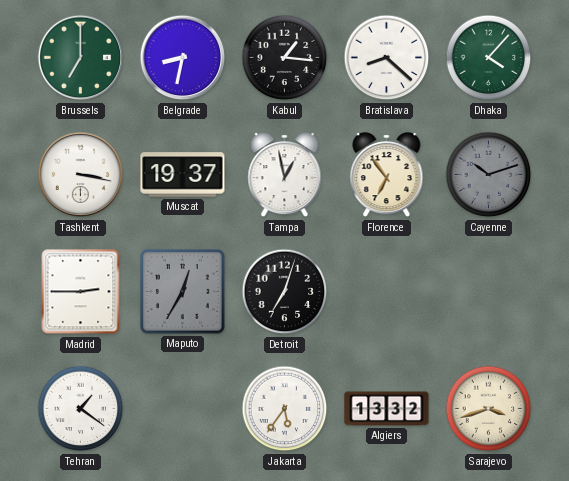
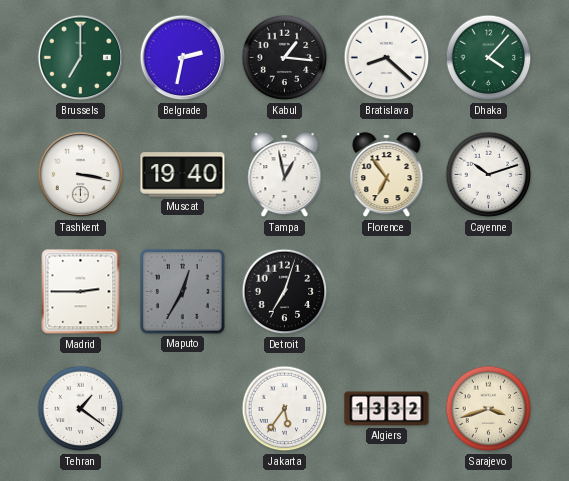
Belgrade: 8:32 -> 2:32 (183, 58)
Muscat: 19:37 -> 19:40 (183, 175)
Cayenne dial: grey -> white (489, 175)
